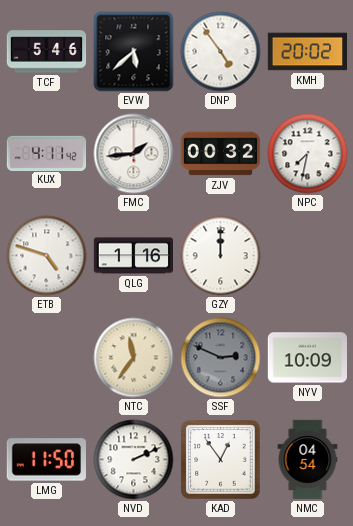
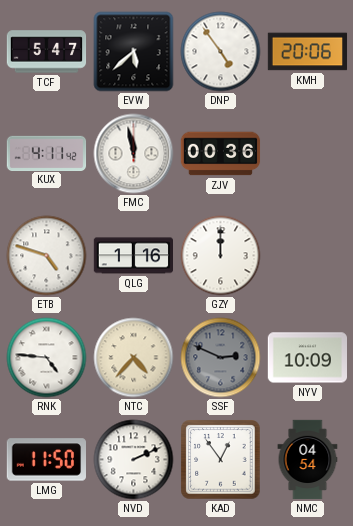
TCF: 5:46 -> 5:47 (47, 52)
KMH: 20:02 -> 20:06 (308, 52)
FMC: 1:44 -> 11:58 (134, 154)
ZJV: 00:32 -> 00:36 (221, 154)
NPC: 7:32 -> none (308, 154)
RNK: none -> 4:46 (47, 358)
NTC: 11:36 -> 4:37 (134, 358)
